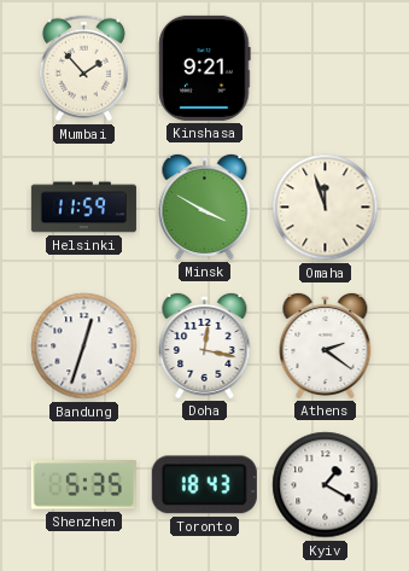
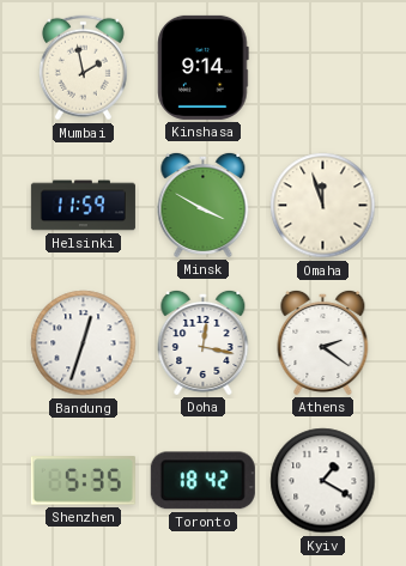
Mumbai: 1:53 -> 1:58 (83, 68)
Kinshasa: 9:21 -> 9:14 (204, 67)
Toronto: 18:43 -> 18:42 (202, 481)
